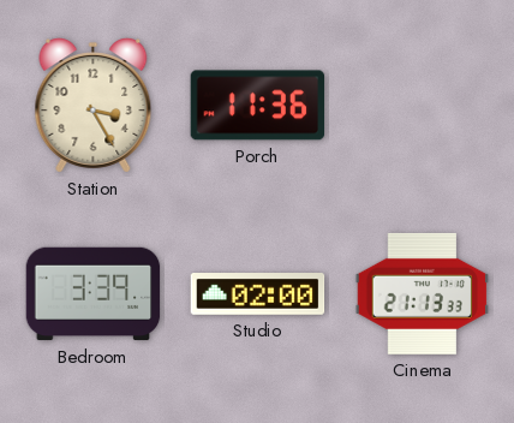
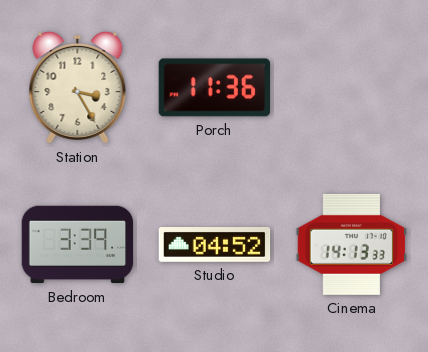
Studio: 02:00 -> 04:52 (215, 245)
Cinema: 21:13 -> 14:13 (352, 244)
